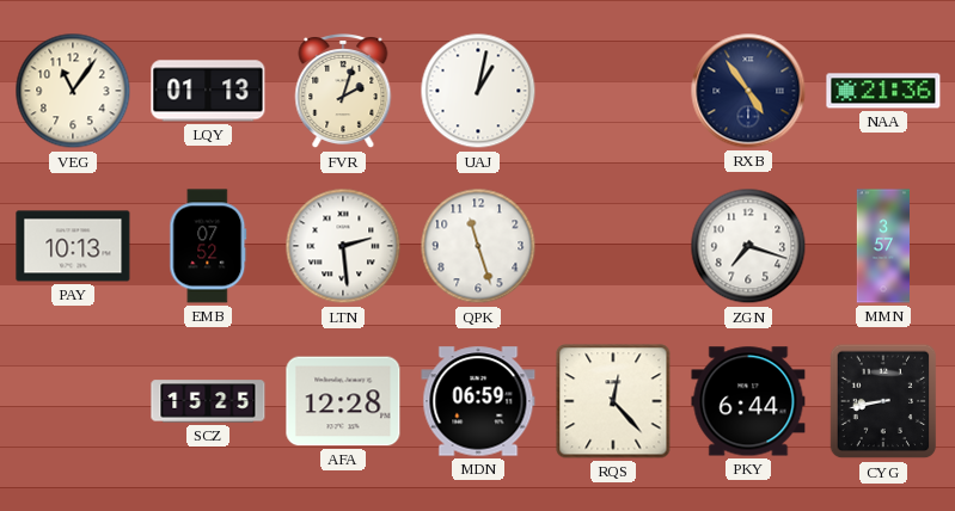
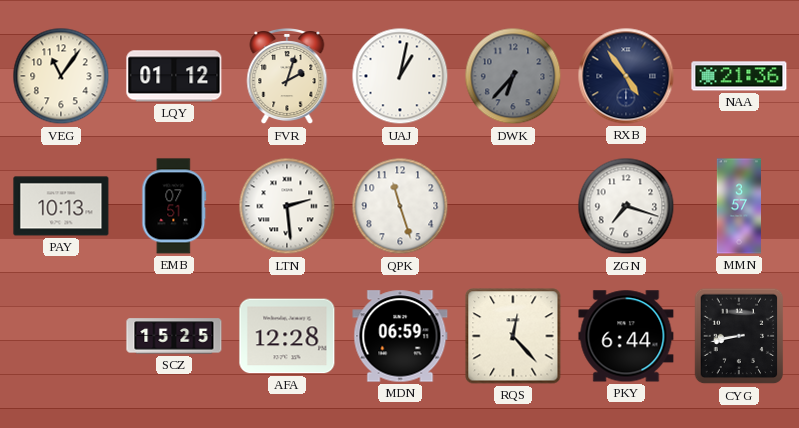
LQY: 01:13 -> 01:12 (174, 76)
DWK: none -> 6:37 (513, 76)
EMB: 07:52 -> 07:51 (174, 206)
